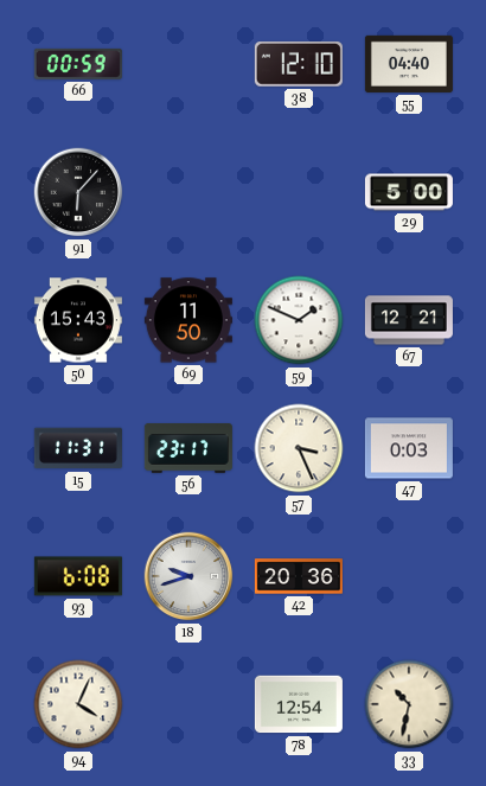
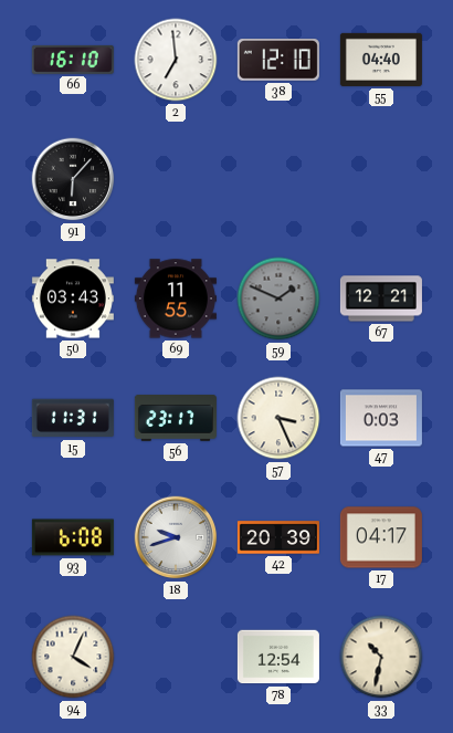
66: 00:59 -> 16:10 (73, 60)
2: none -> 6:59 (176, 60)
29: 5:00 -> none (409, 192)
50: 15:43 -> 03:43 (73, 299)
69: 11:50 -> 11:55 (176, 299)
59 dial: white -> grey (278, 299)
42: 20:36 -> 20:39 (278, 537)
17: none -> 04:17 (381, 537)
